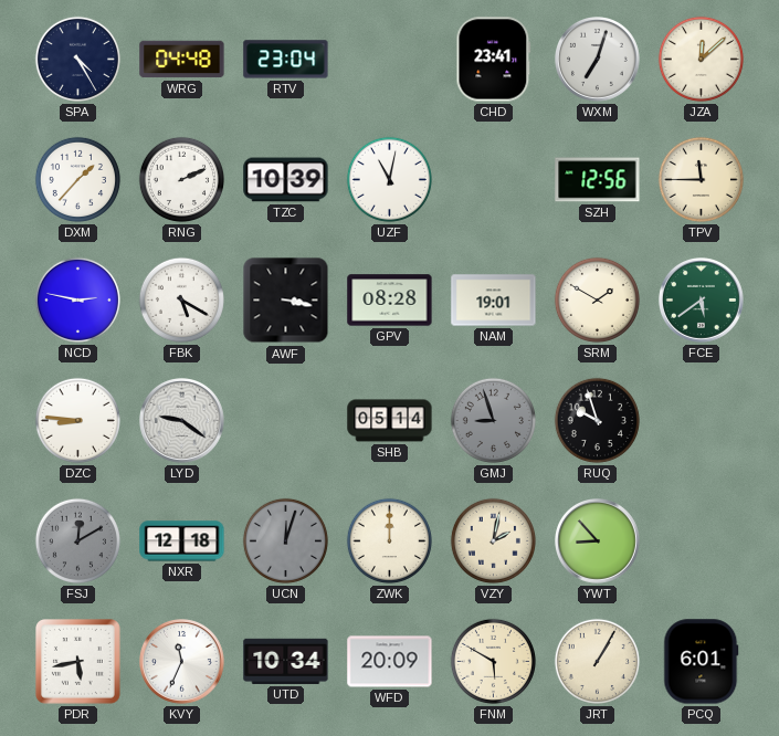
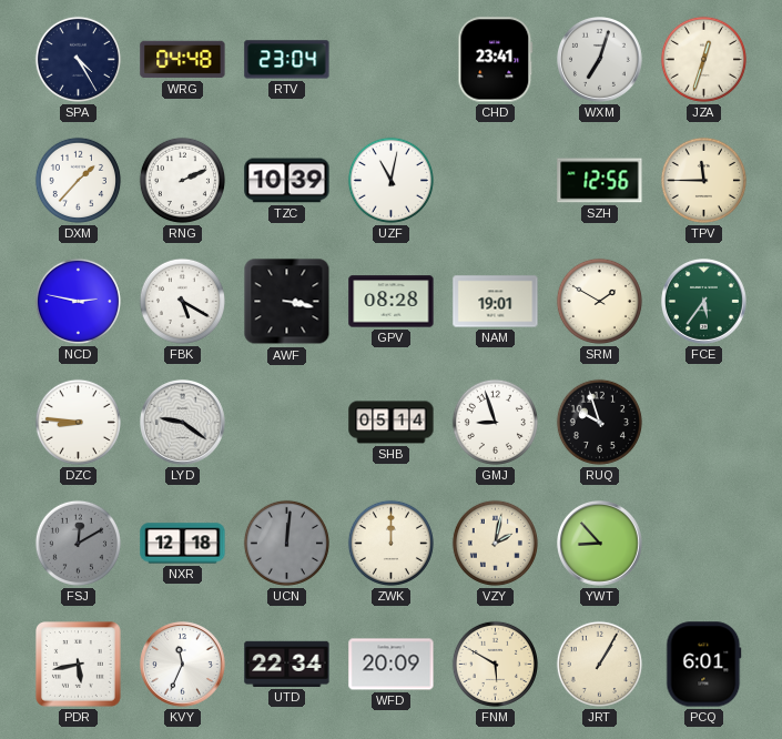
JZA: 12:08 -> 12:33 (703, 59)
FCE: 5:39 -> 5:36 (704, 302)
GMJ dial: grey -> white (495, 422)
UCN: 12:03 -> 12:01 (286, 543)
UTD: 10:34 -> 22:34 (287, 664)
